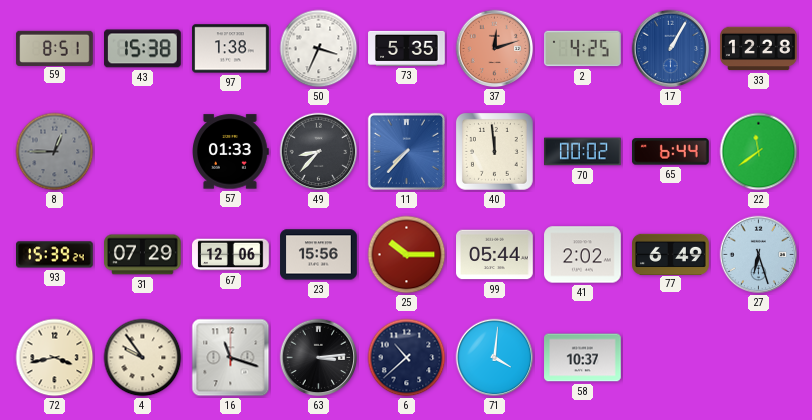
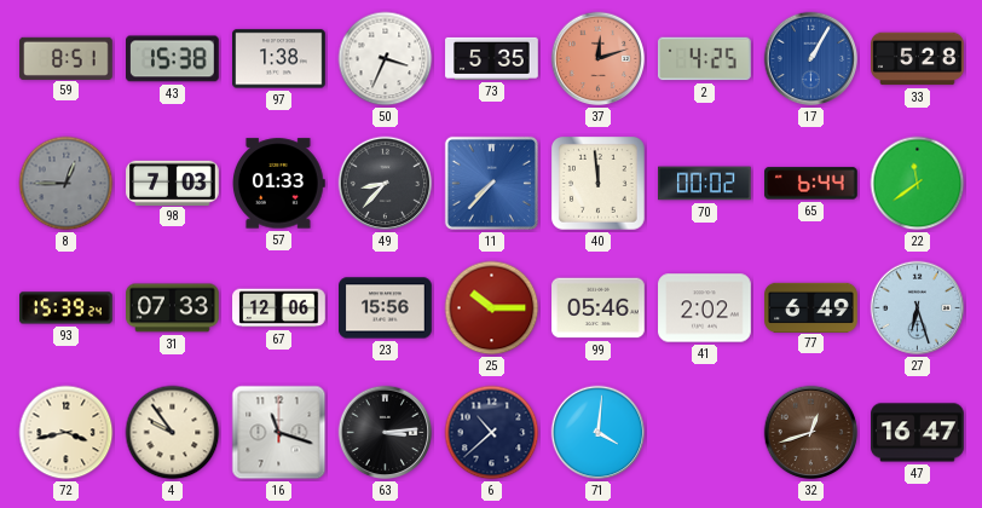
33: 12:28 -> 5:28 (918, 59)
98: none -> 7:03 (173, 183)
31: 07:29 -> 07:33 (173, 308)
99: 05:44 -> 05:46 (599, 308)
58: 10:37 -> none (583, 358)
32: none -> 12:42 (811, 433)
47: none -> 16:47 (918, 433)
